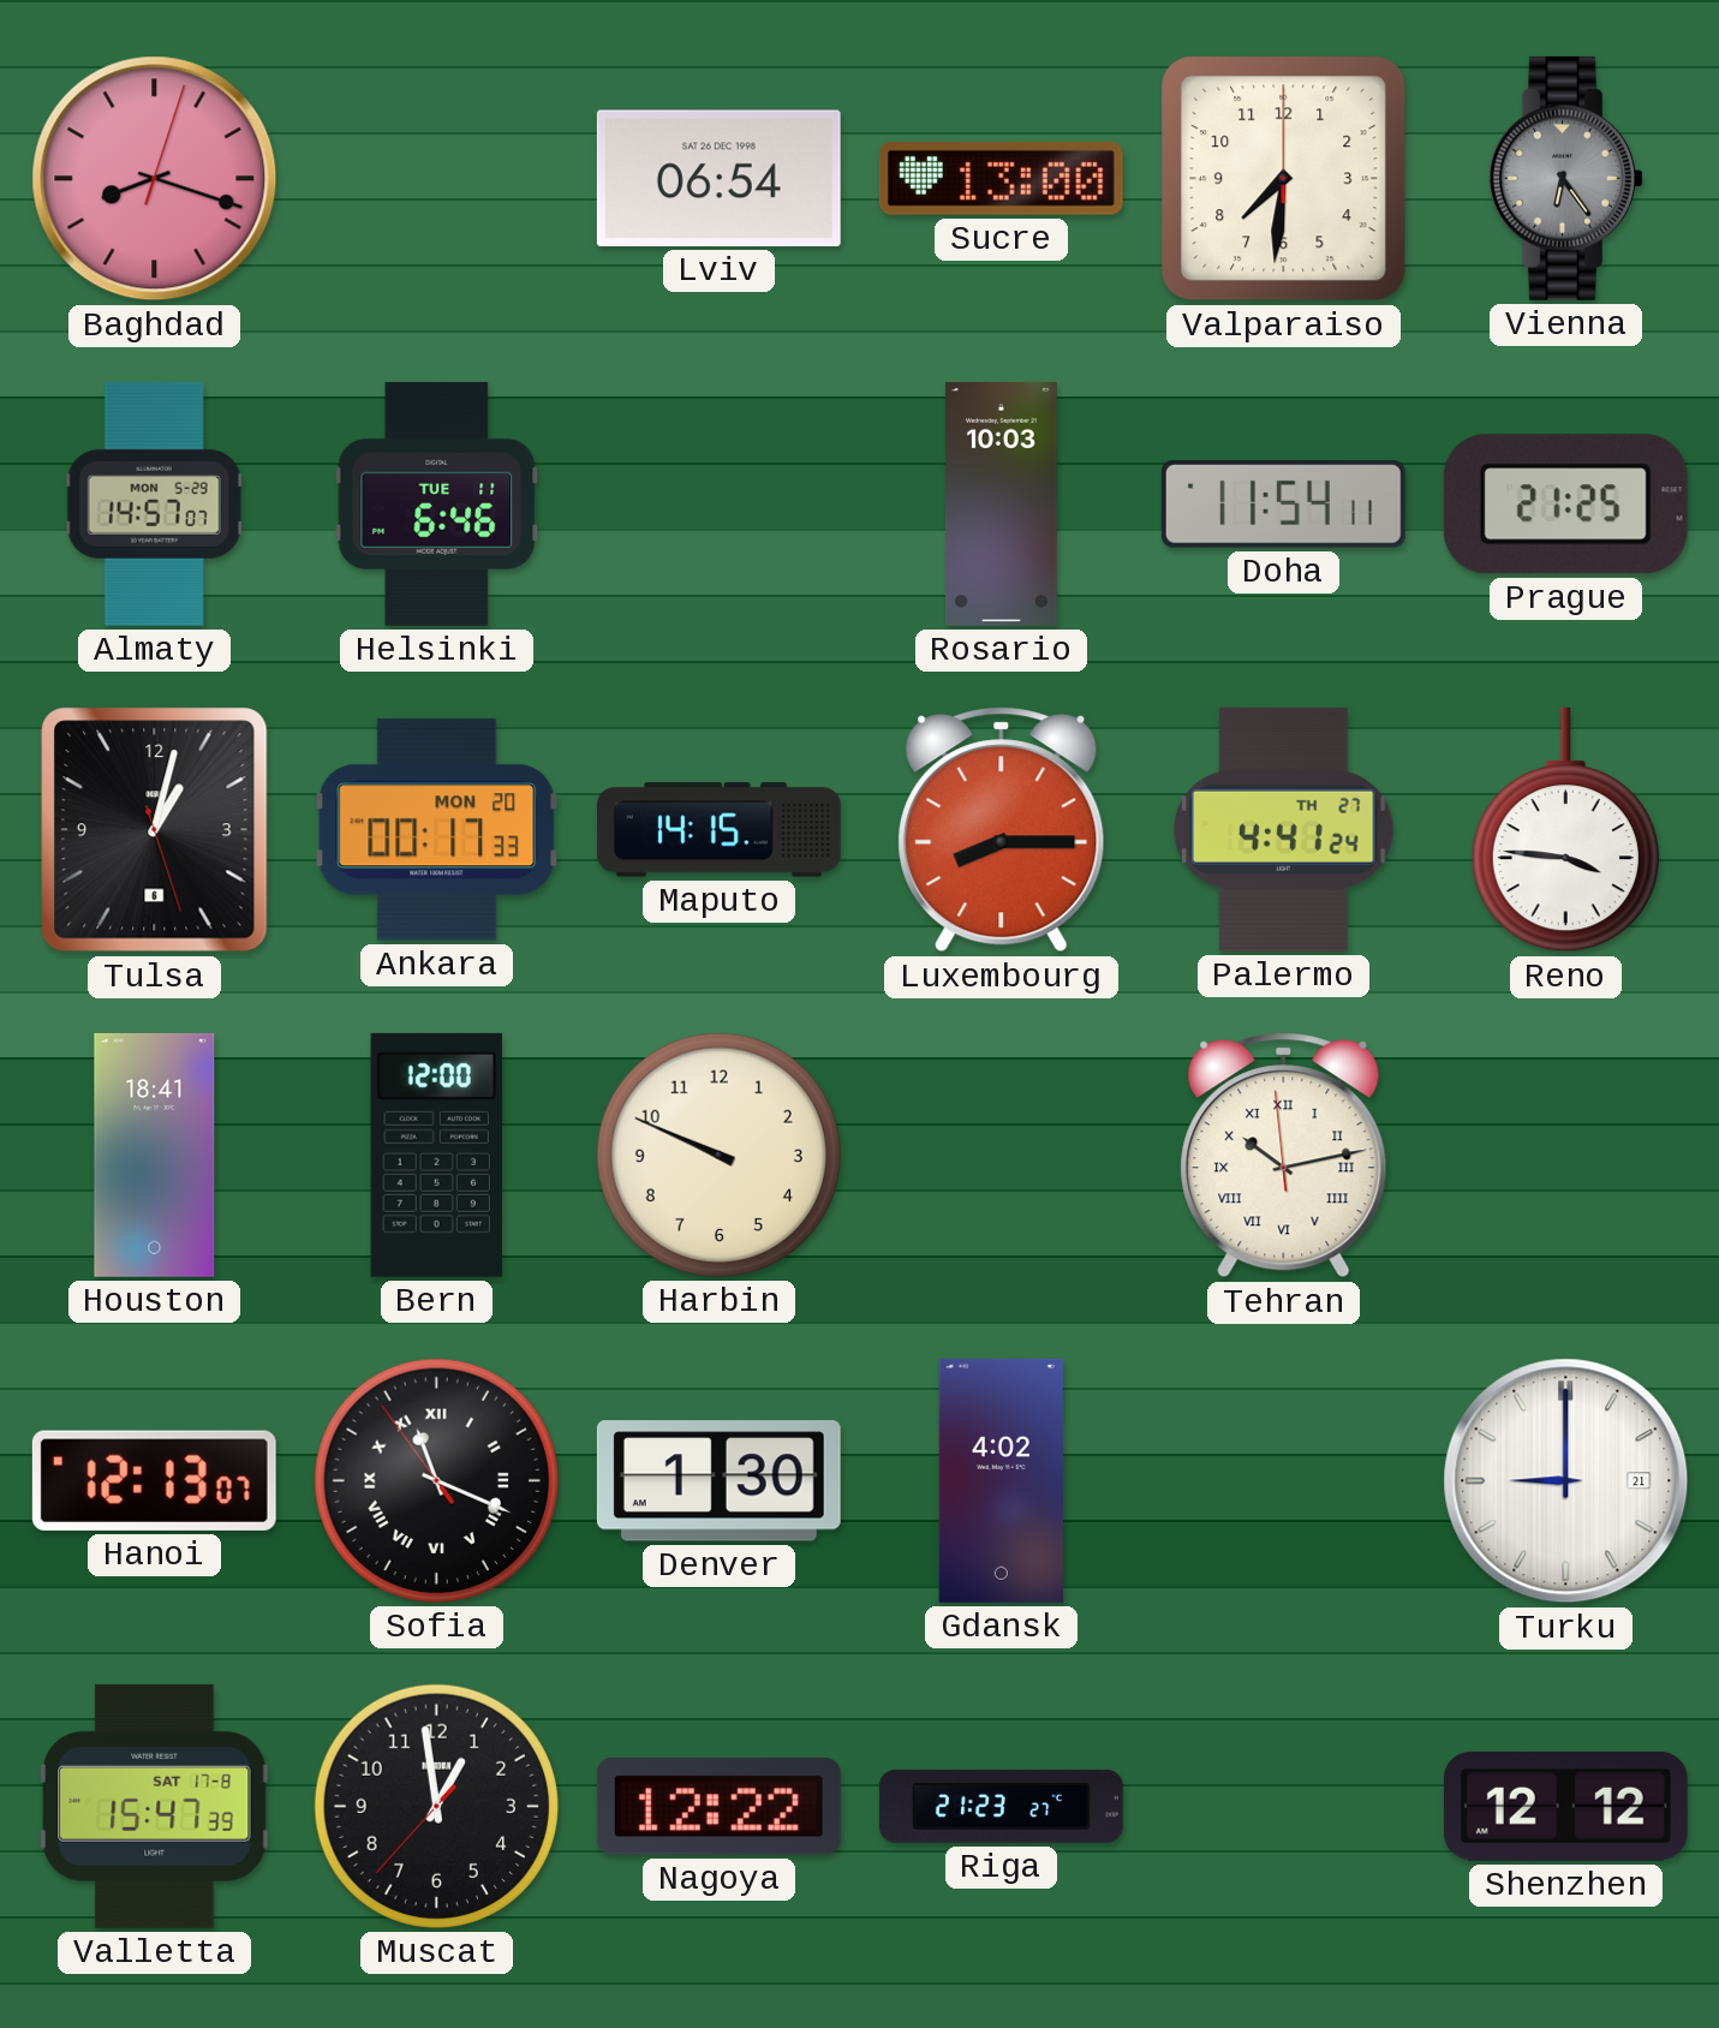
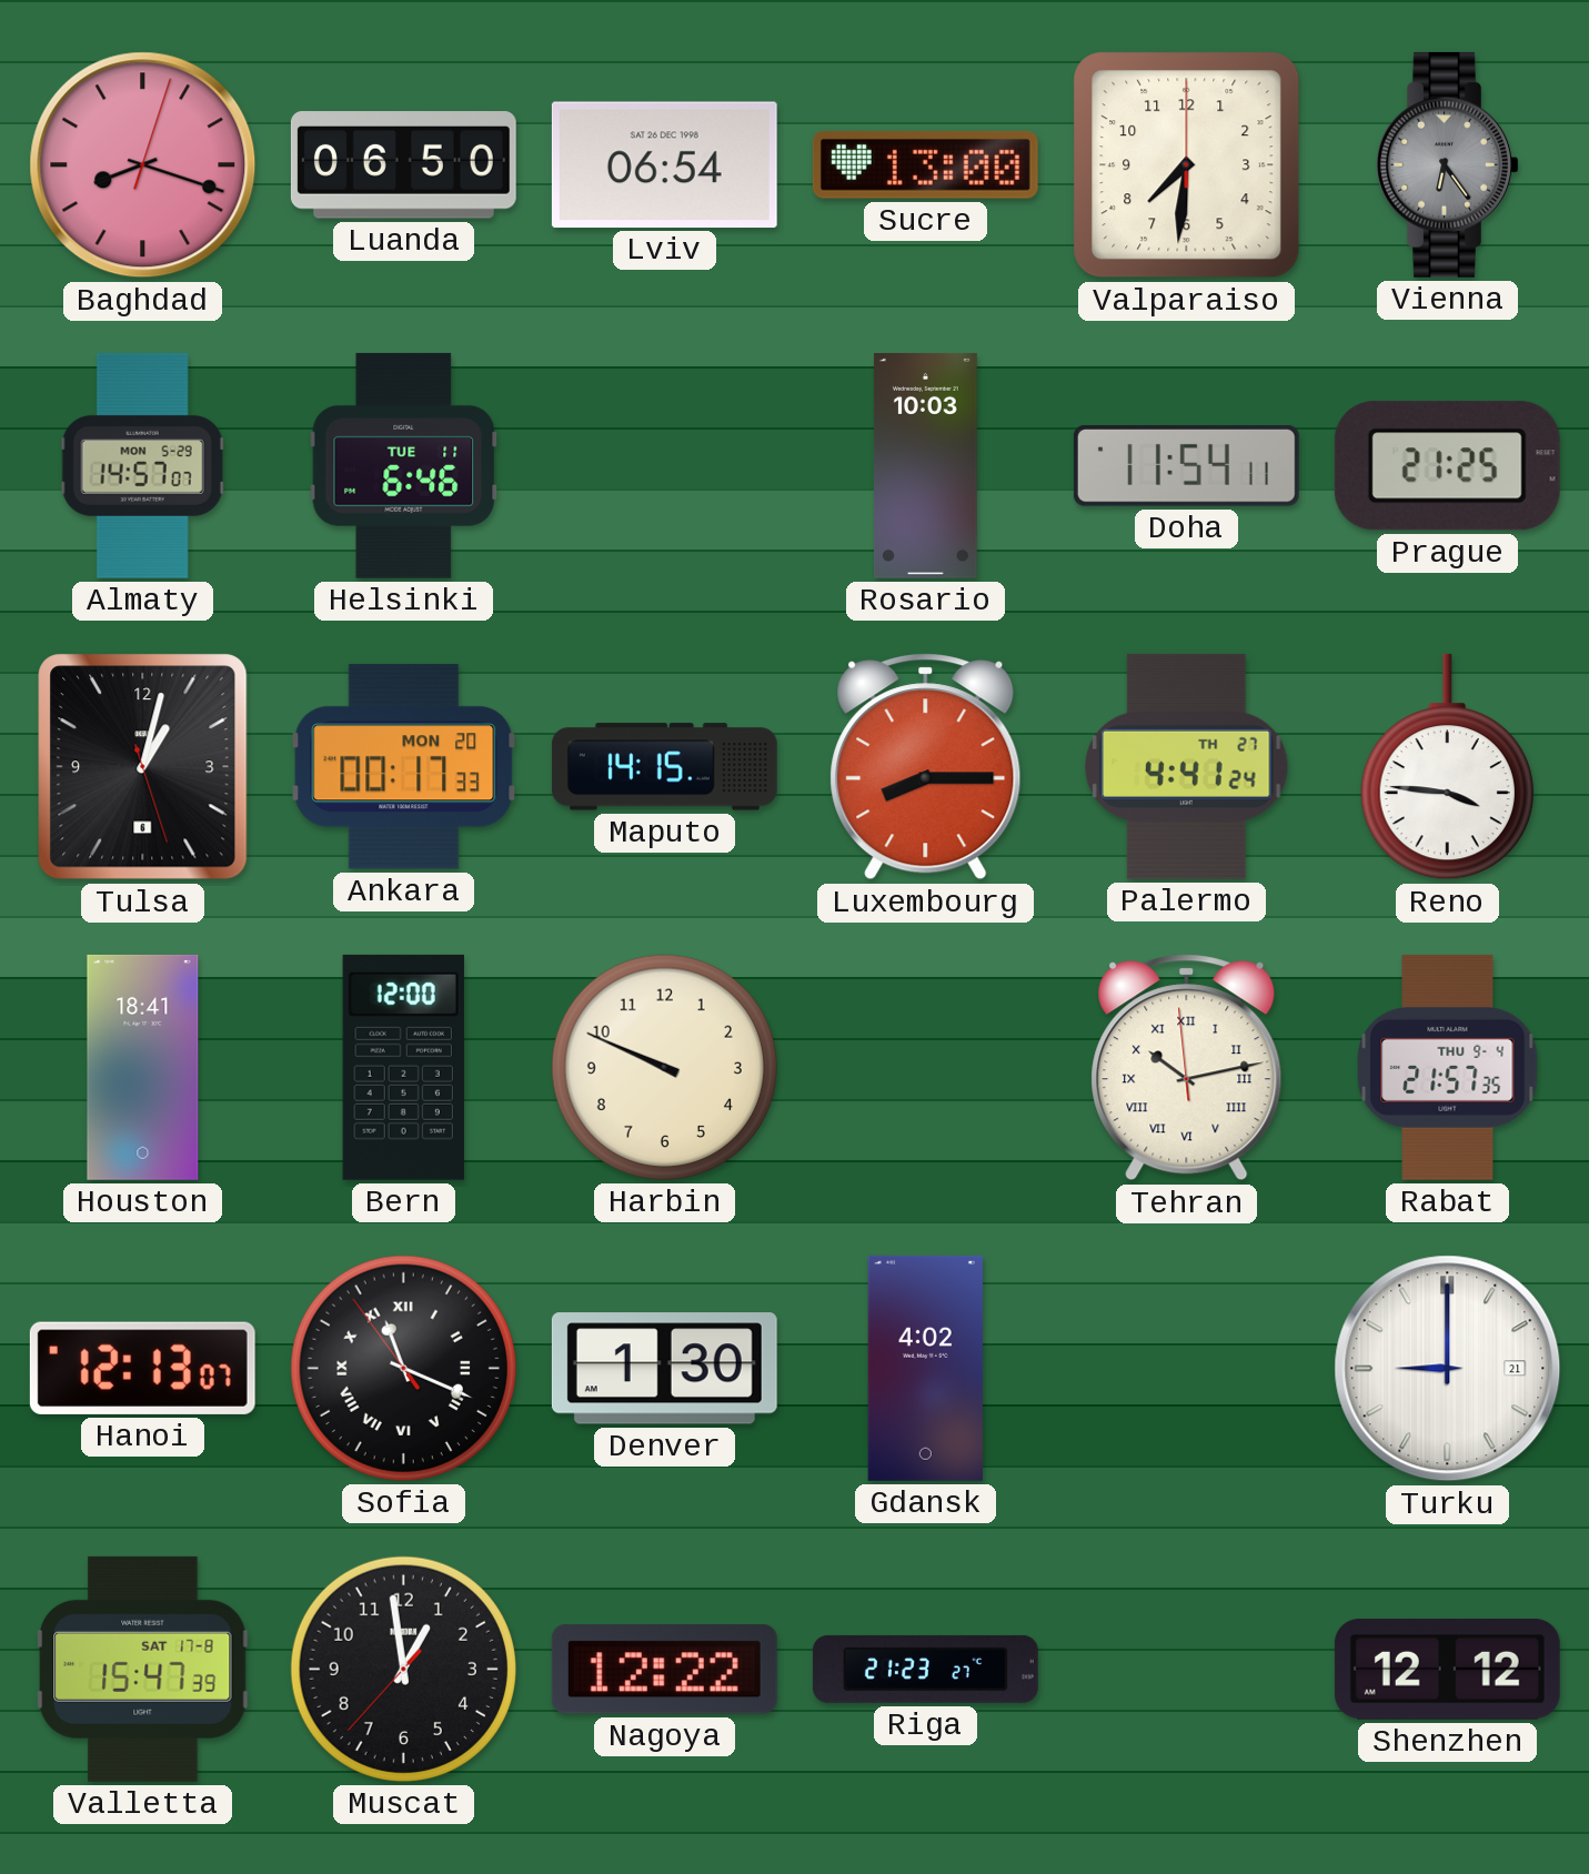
Luanda: none -> 06:50 (403, 165)
Rabat: none -> 21:57 (1448, 1067)
